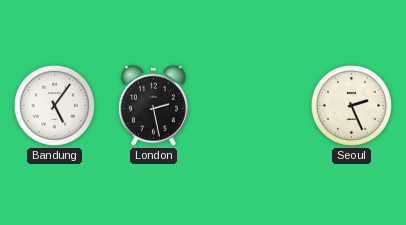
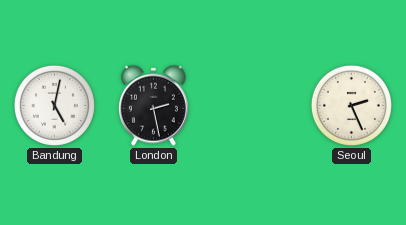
Bandung: 5:06 -> 5:02 (54, 105)
